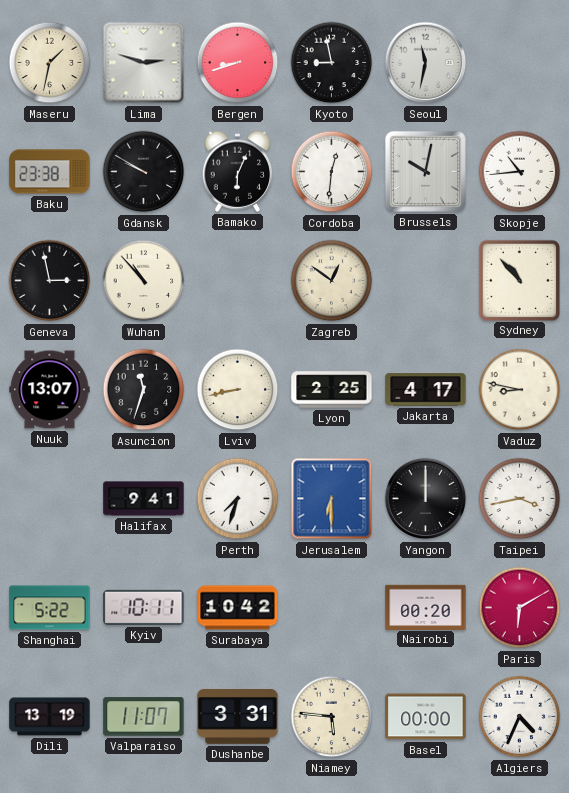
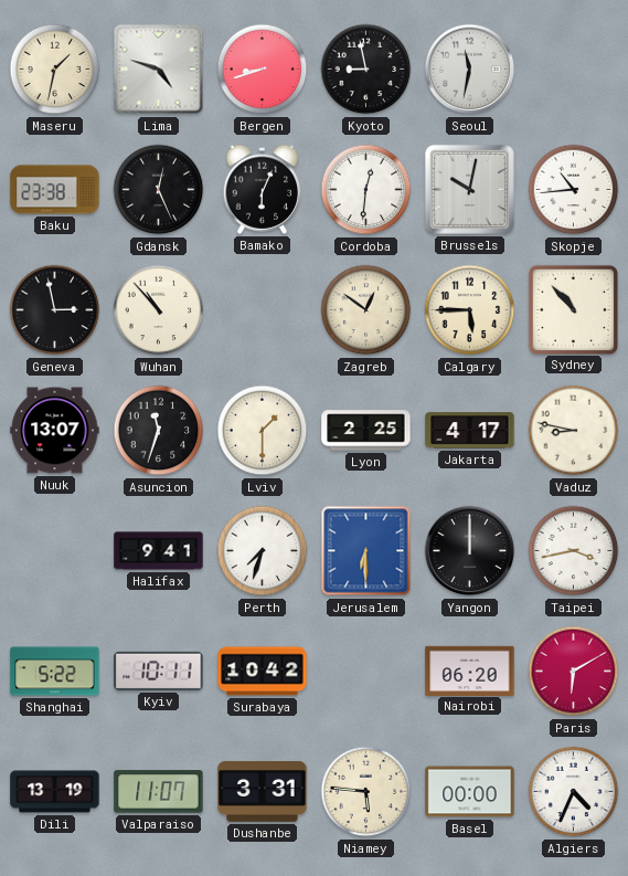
Lima: 2:48 -> 4:48 (159, 70)
Gdansk: 9:50 -> 12:26 (159, 190)
Calgary: none -> 5:45 (470, 310)
Lviv: 8:43 -> 1:30 (263, 431)
Nairobi: 00:20 -> 06:20 (470, 671)
